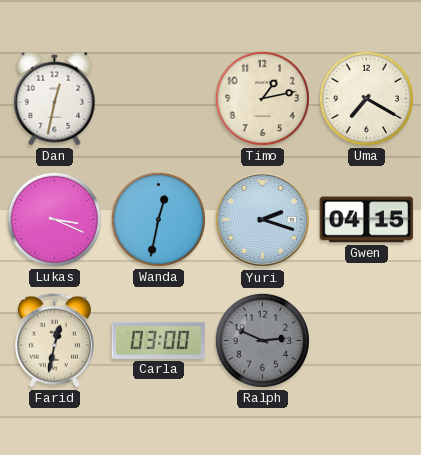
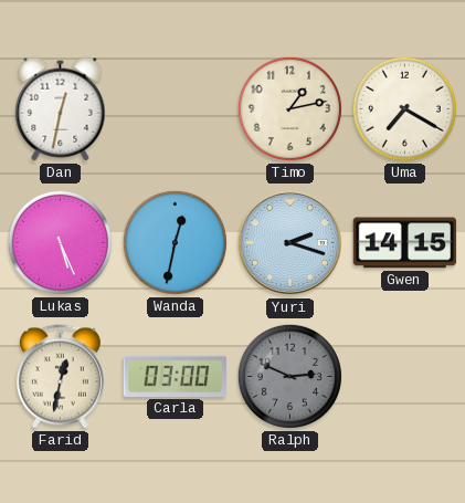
Lukas: 3:19 -> 5:26 (60, 242)
Gwen: 04:15 -> 14:15 (405, 243)
